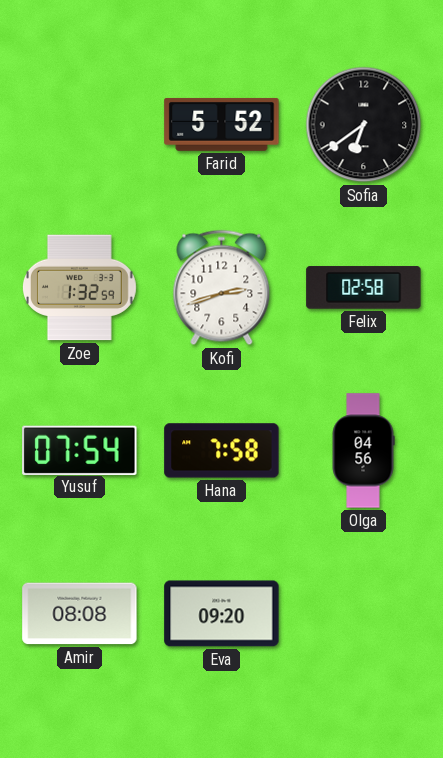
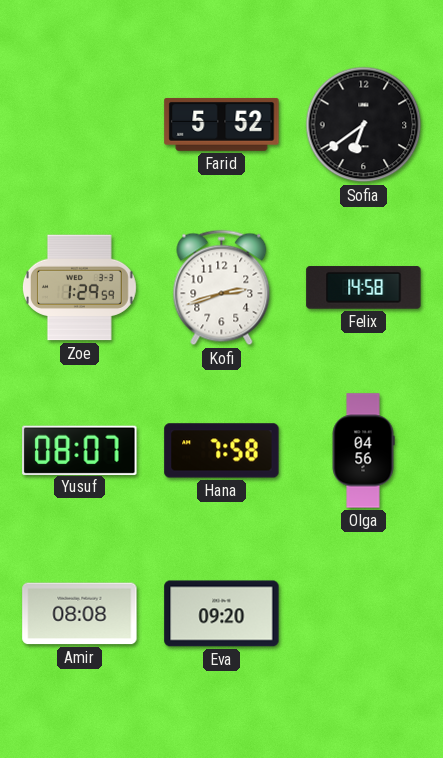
Zoe: 1:32 -> 1:29 (79, 288)
Felix: 02:58 -> 14:58 (364, 288)
Yusuf: 07:54 -> 08:07 (80, 450)
